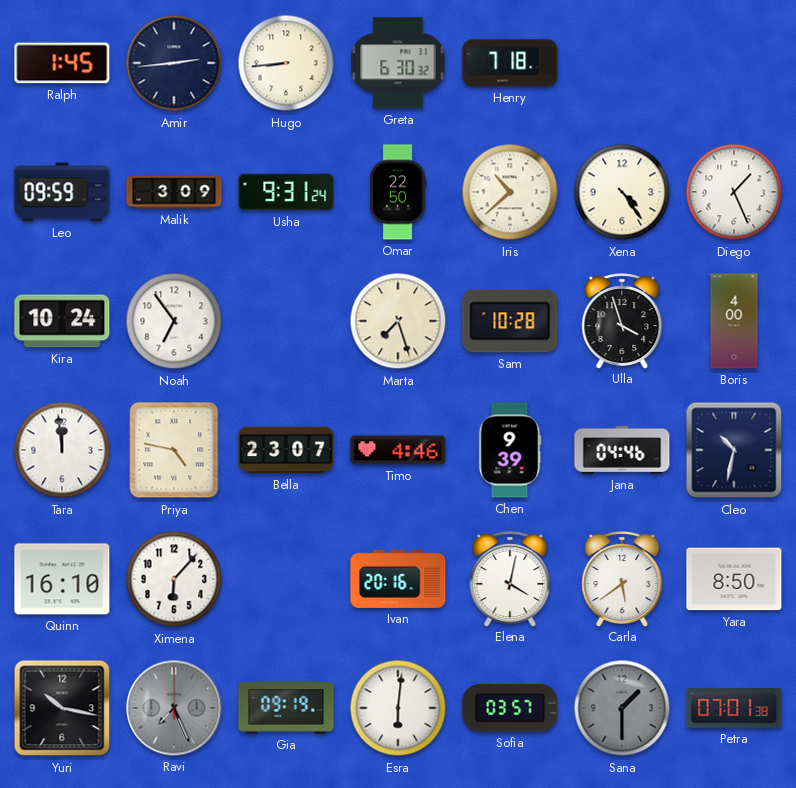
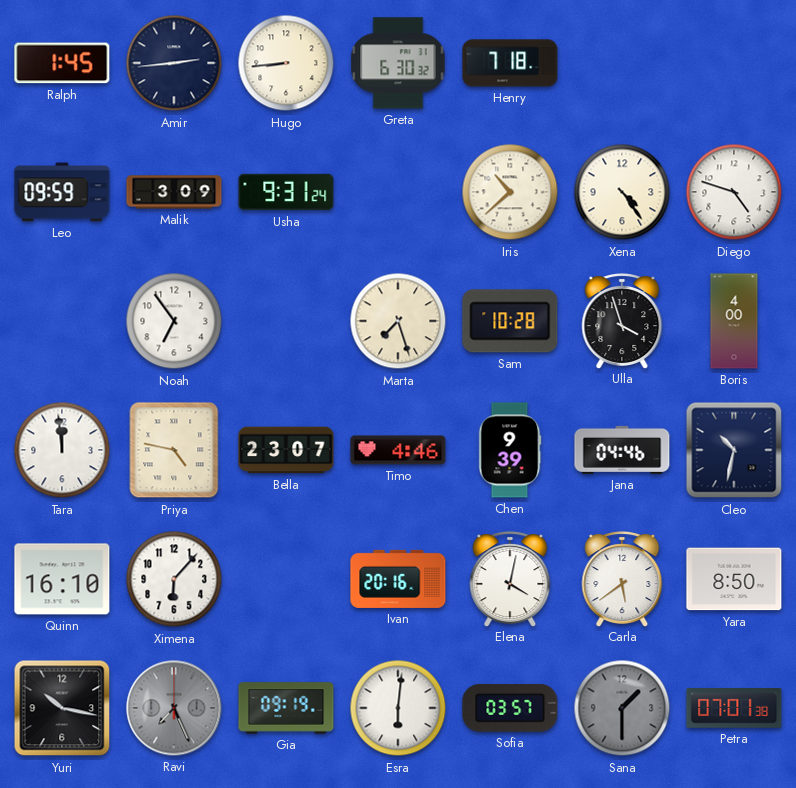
Omar: 22:50 -> none (398, 192)
Diego: 1:26 -> 4:48 (734, 192)
Kira: 10:24 -> none (62, 321)
